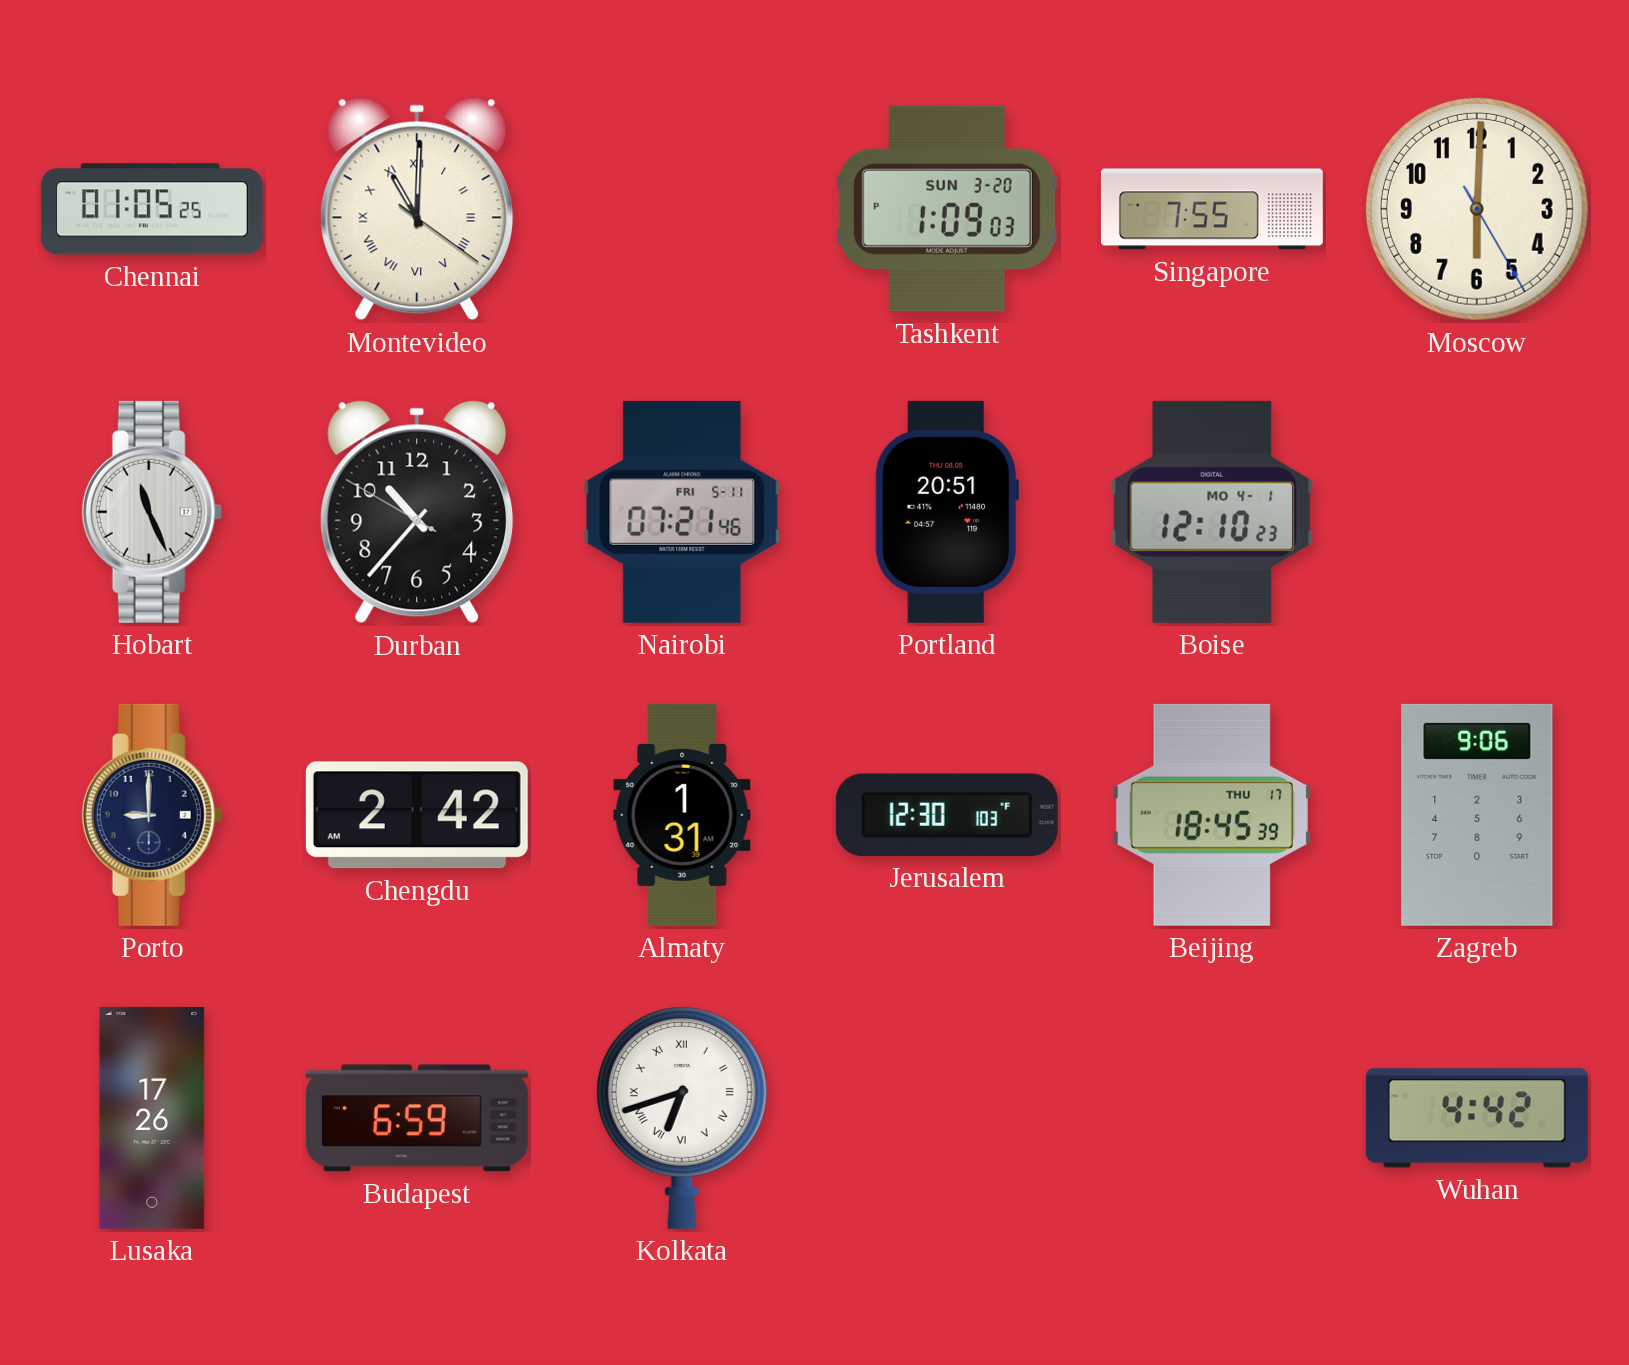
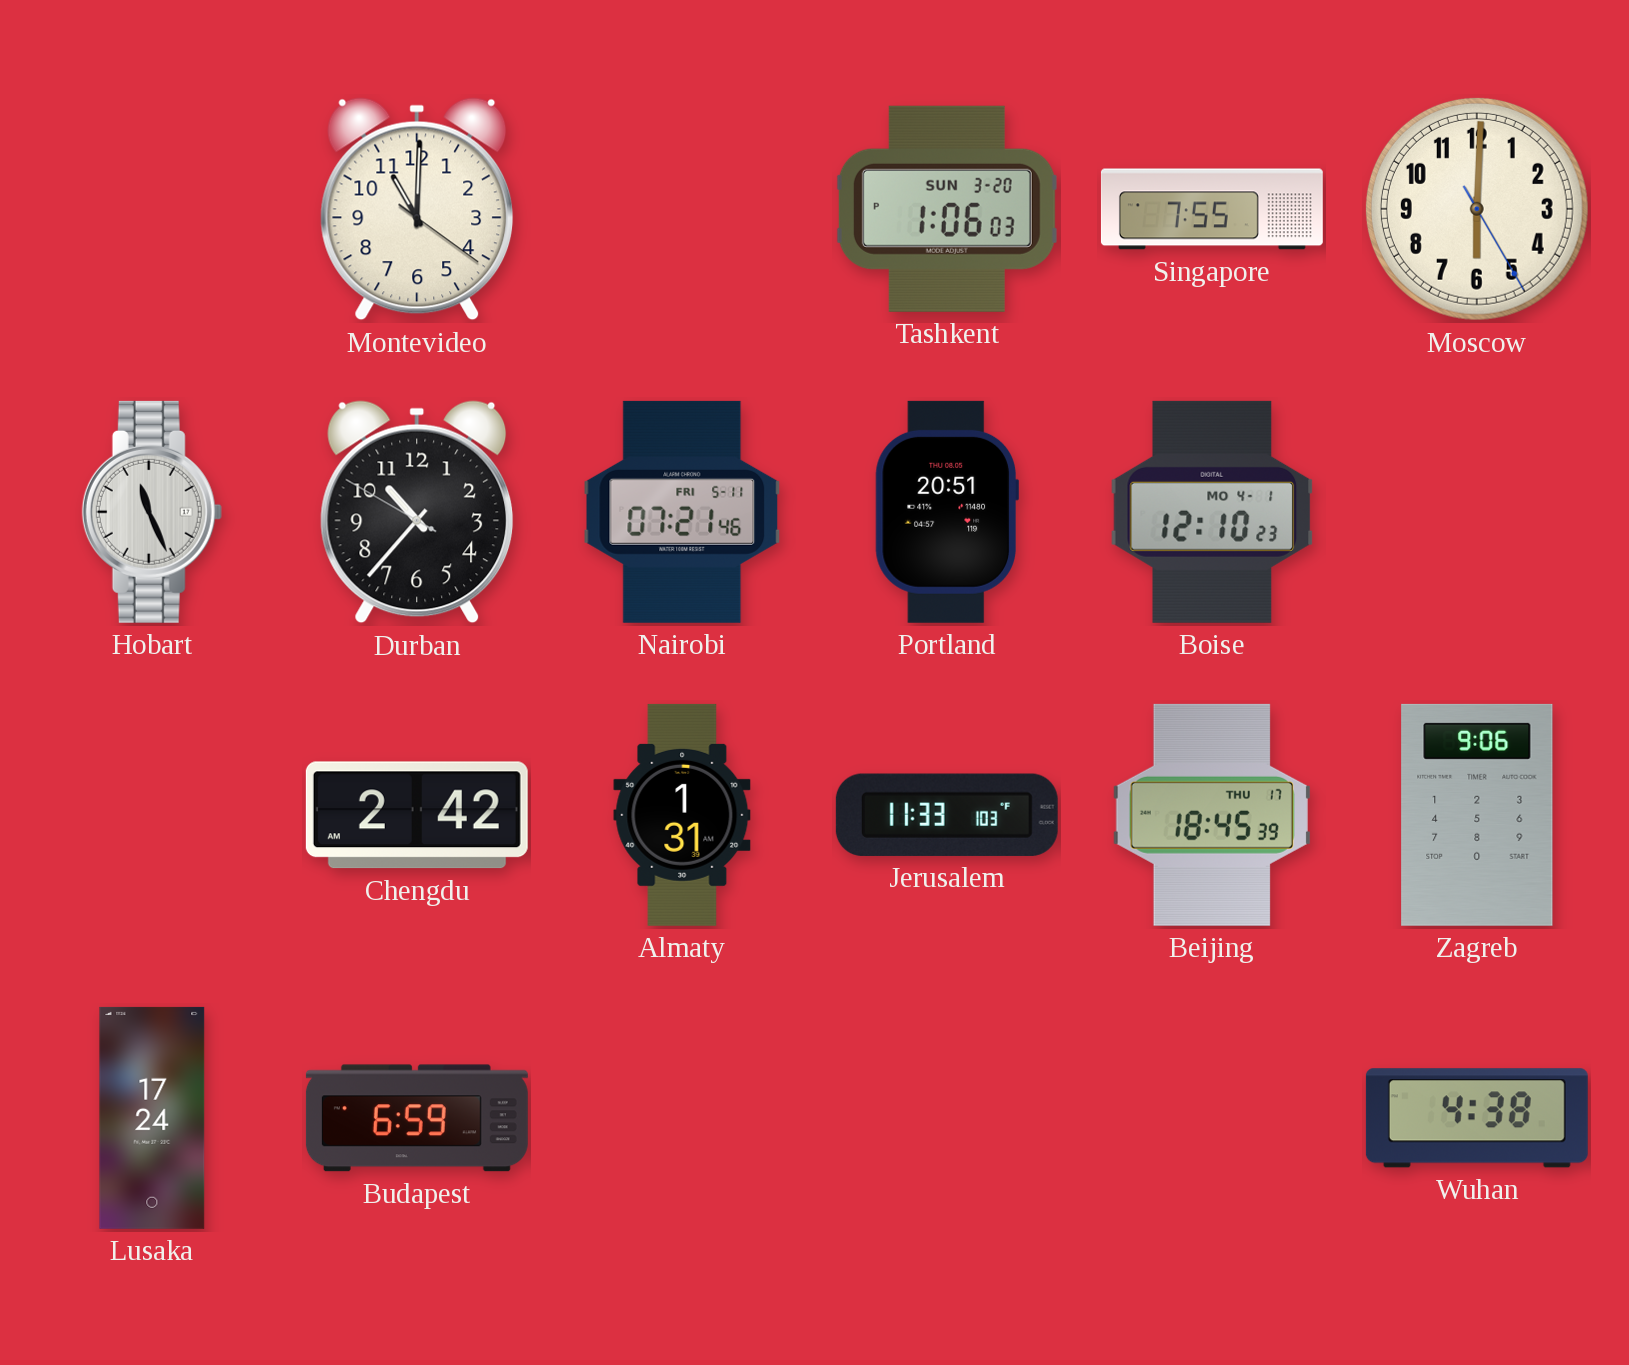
Chennai: 01:05 -> none (152, 209)
Montevideo numerals: Roman -> Arabic (417, 209)
Tashkent: 1:09 -> 1:06 (947, 209)
Porto: 9:00 -> none (152, 815)
Jerusalem: 12:30 -> 11:33 (947, 815)
Lusaka: 17:26 -> 17:24 (152, 1118)
Kolkata: 6:42 -> none (682, 1118)
Wuhan: 4:42 -> 4:38 (1477, 1118)
